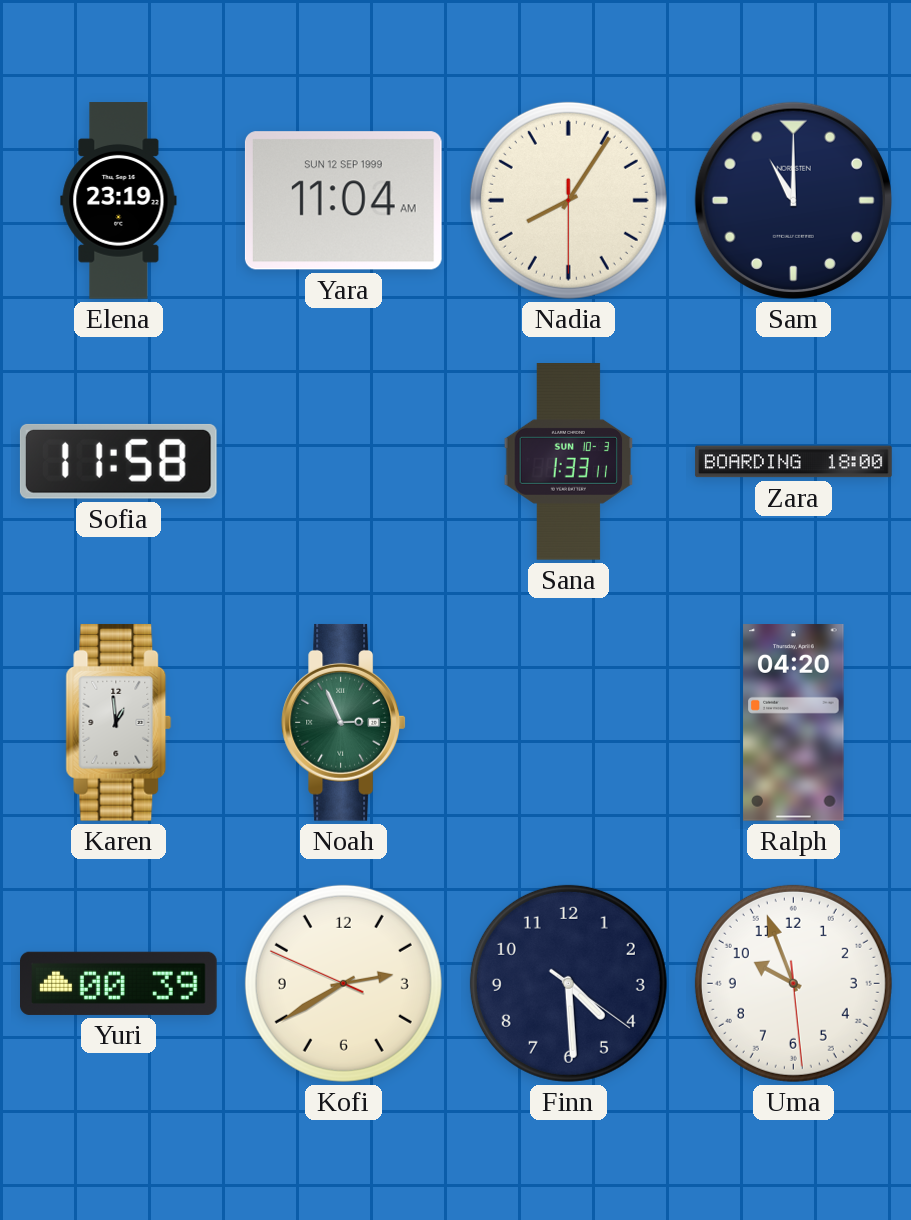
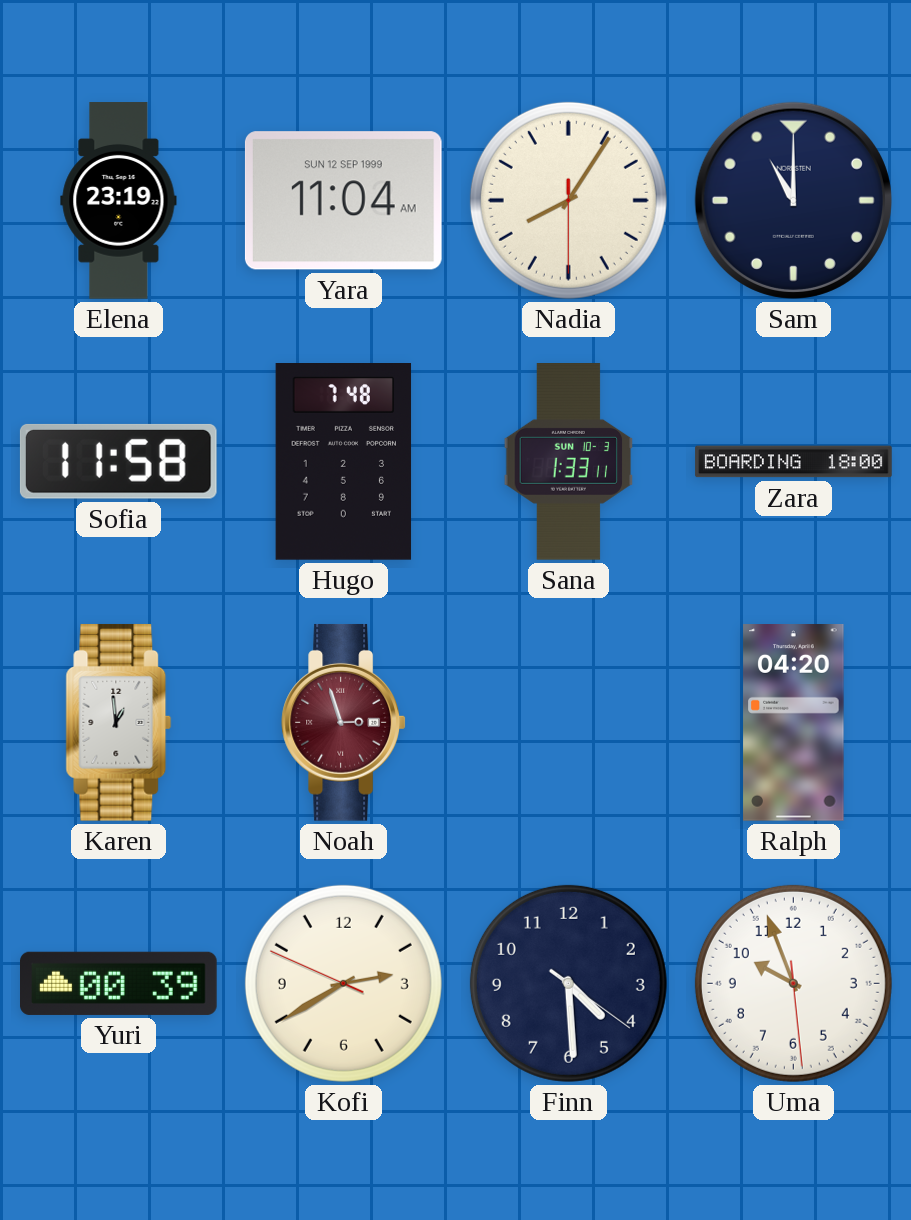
Hugo: none -> 7:48 (344, 462)
Noah: 2:56 -> 2:57 (343, 722)
Noah dial: green -> burgundy (343, 722)
